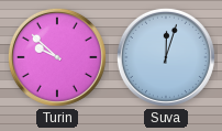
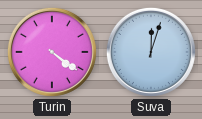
Turin: 9:52 -> 4:21 (52, 52)
